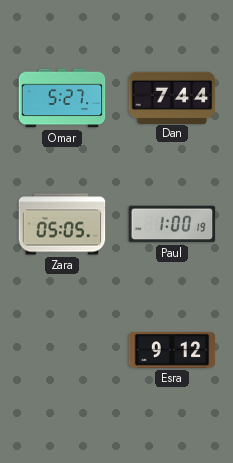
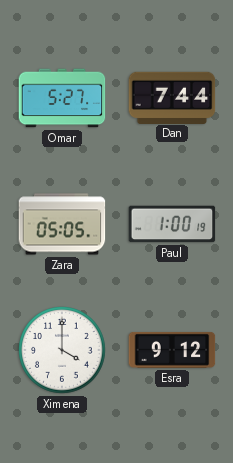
Ximena: none -> 4:00 (62, 350)
